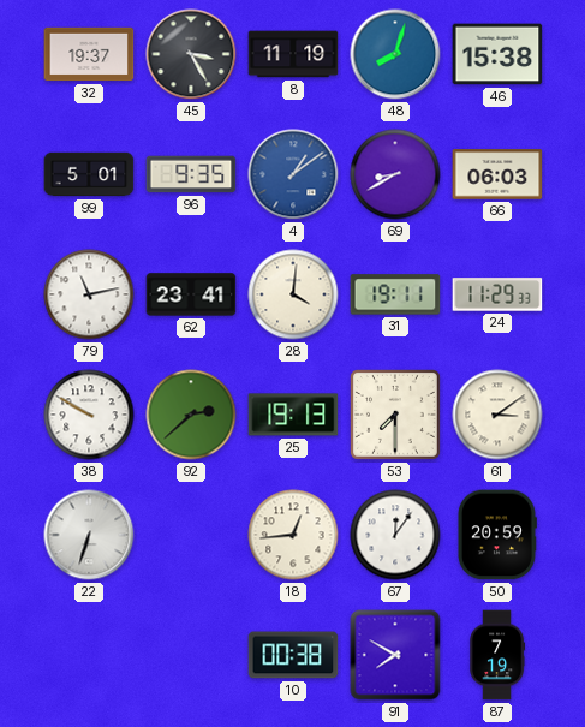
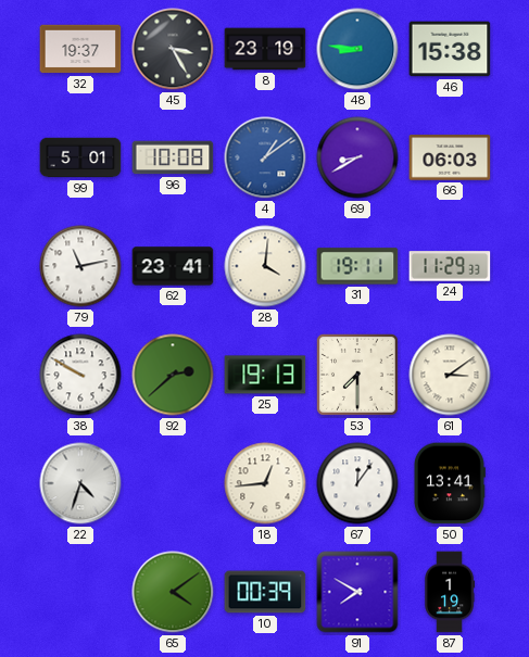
8: 11:19 -> 23:19 (265, 49)
48: 8:03 -> 8:46 (357, 49)
96: 9:35 -> 10:08 (173, 157)
22: 6:33 -> 4:33 (80, 483)
50: 20:59 -> 13:41 (449, 483)
65: none -> 4:09 (173, 592)
10: 00:38 -> 00:39 (265, 592)
87: 7:19 -> 1:19 (450, 592)
